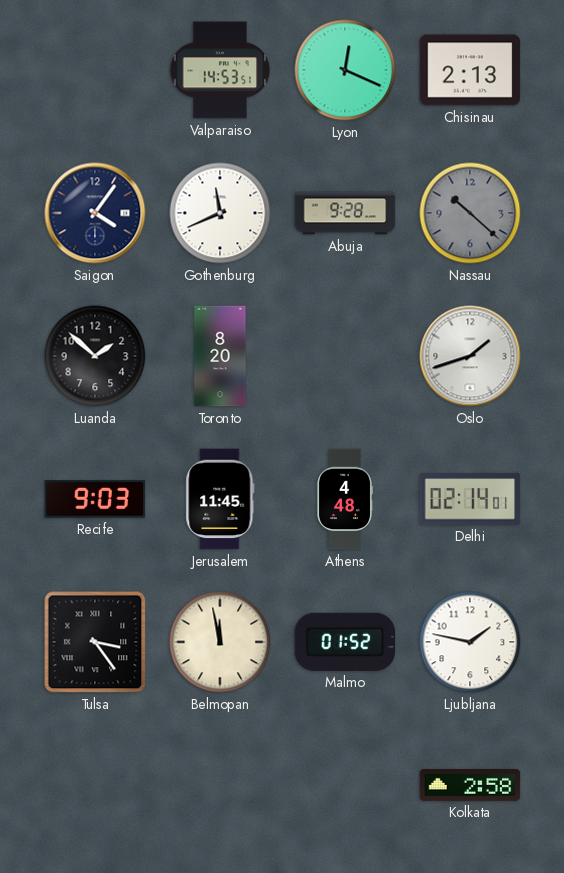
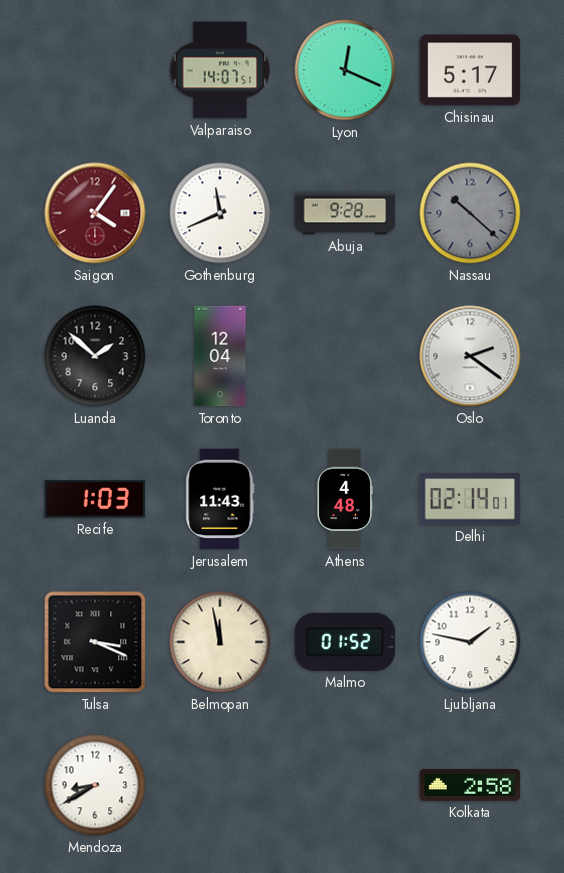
Valparaiso: 14:53 -> 14:07 (220, 70)
Chisinau: 2:13 -> 5:17 (470, 70)
Saigon dial: navy -> burgundy (95, 213)
Toronto: 8:20 -> 12:04 (220, 356)
Oslo: 1:42 -> 2:21 (470, 356)
Recife: 9:03 -> 1:03 (95, 499)
Jerusalem: 11:45 -> 11:43 (220, 499)
Tulsa: 3:24 -> 3:19 (95, 642)
Mendoza: none -> 8:40 (95, 785)
